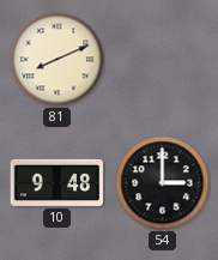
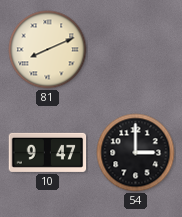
10: 9:48 -> 9:47 (48, 152)
